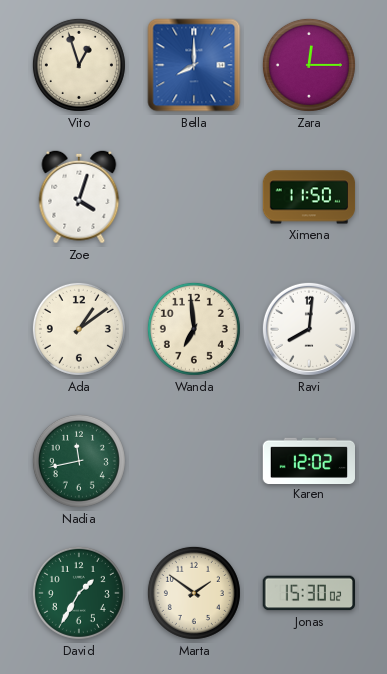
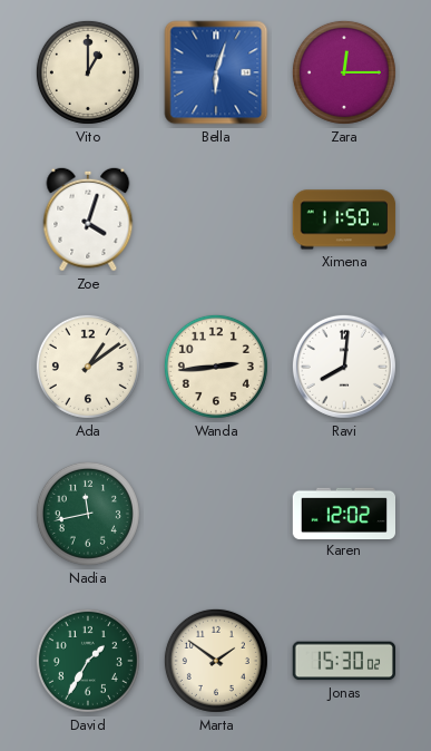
Vito: 12:57 -> 1:00 (88, 72)
Bella: 8:00 -> 6:03 (216, 72)
Wanda: 6:59 -> 2:44 (216, 367)
